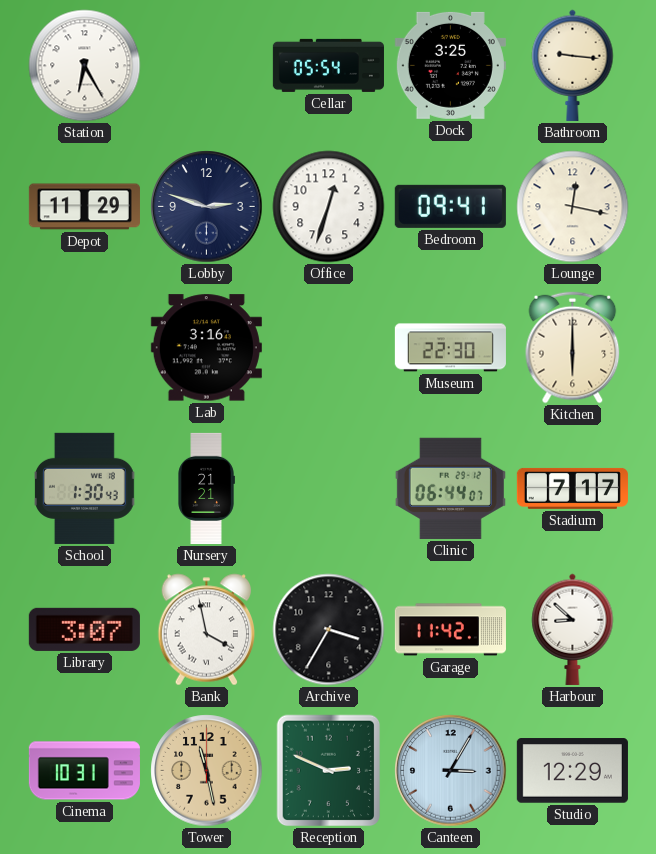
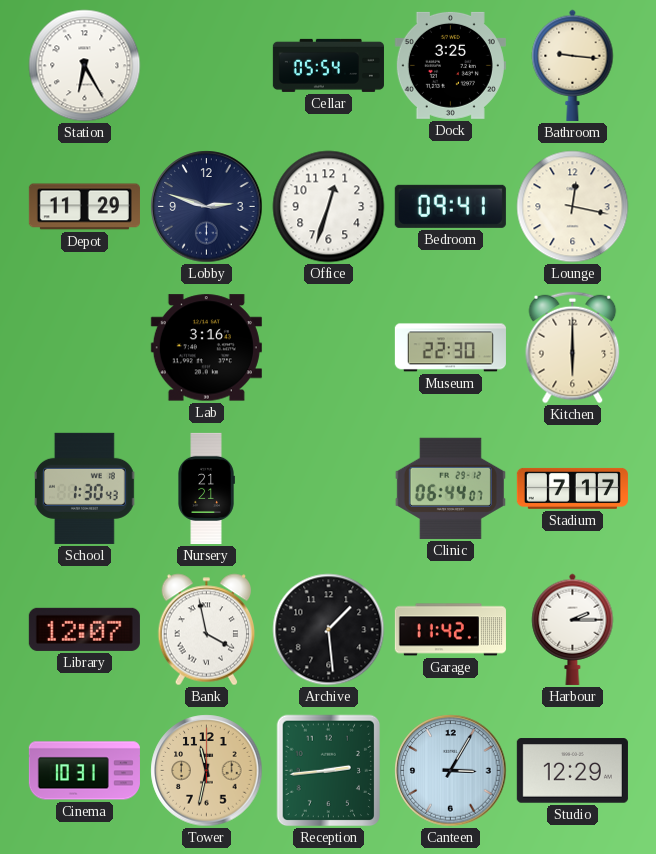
Library: 3:07 -> 12:07 (84, 629)
Archive: 3:35 -> 1:29 (329, 630)
Harbour: 8:52 -> 2:15 (573, 629)
Tower: 11:28 -> 11:32 (207, 771)
Reception: 2:49 -> 2:44 (329, 771)
